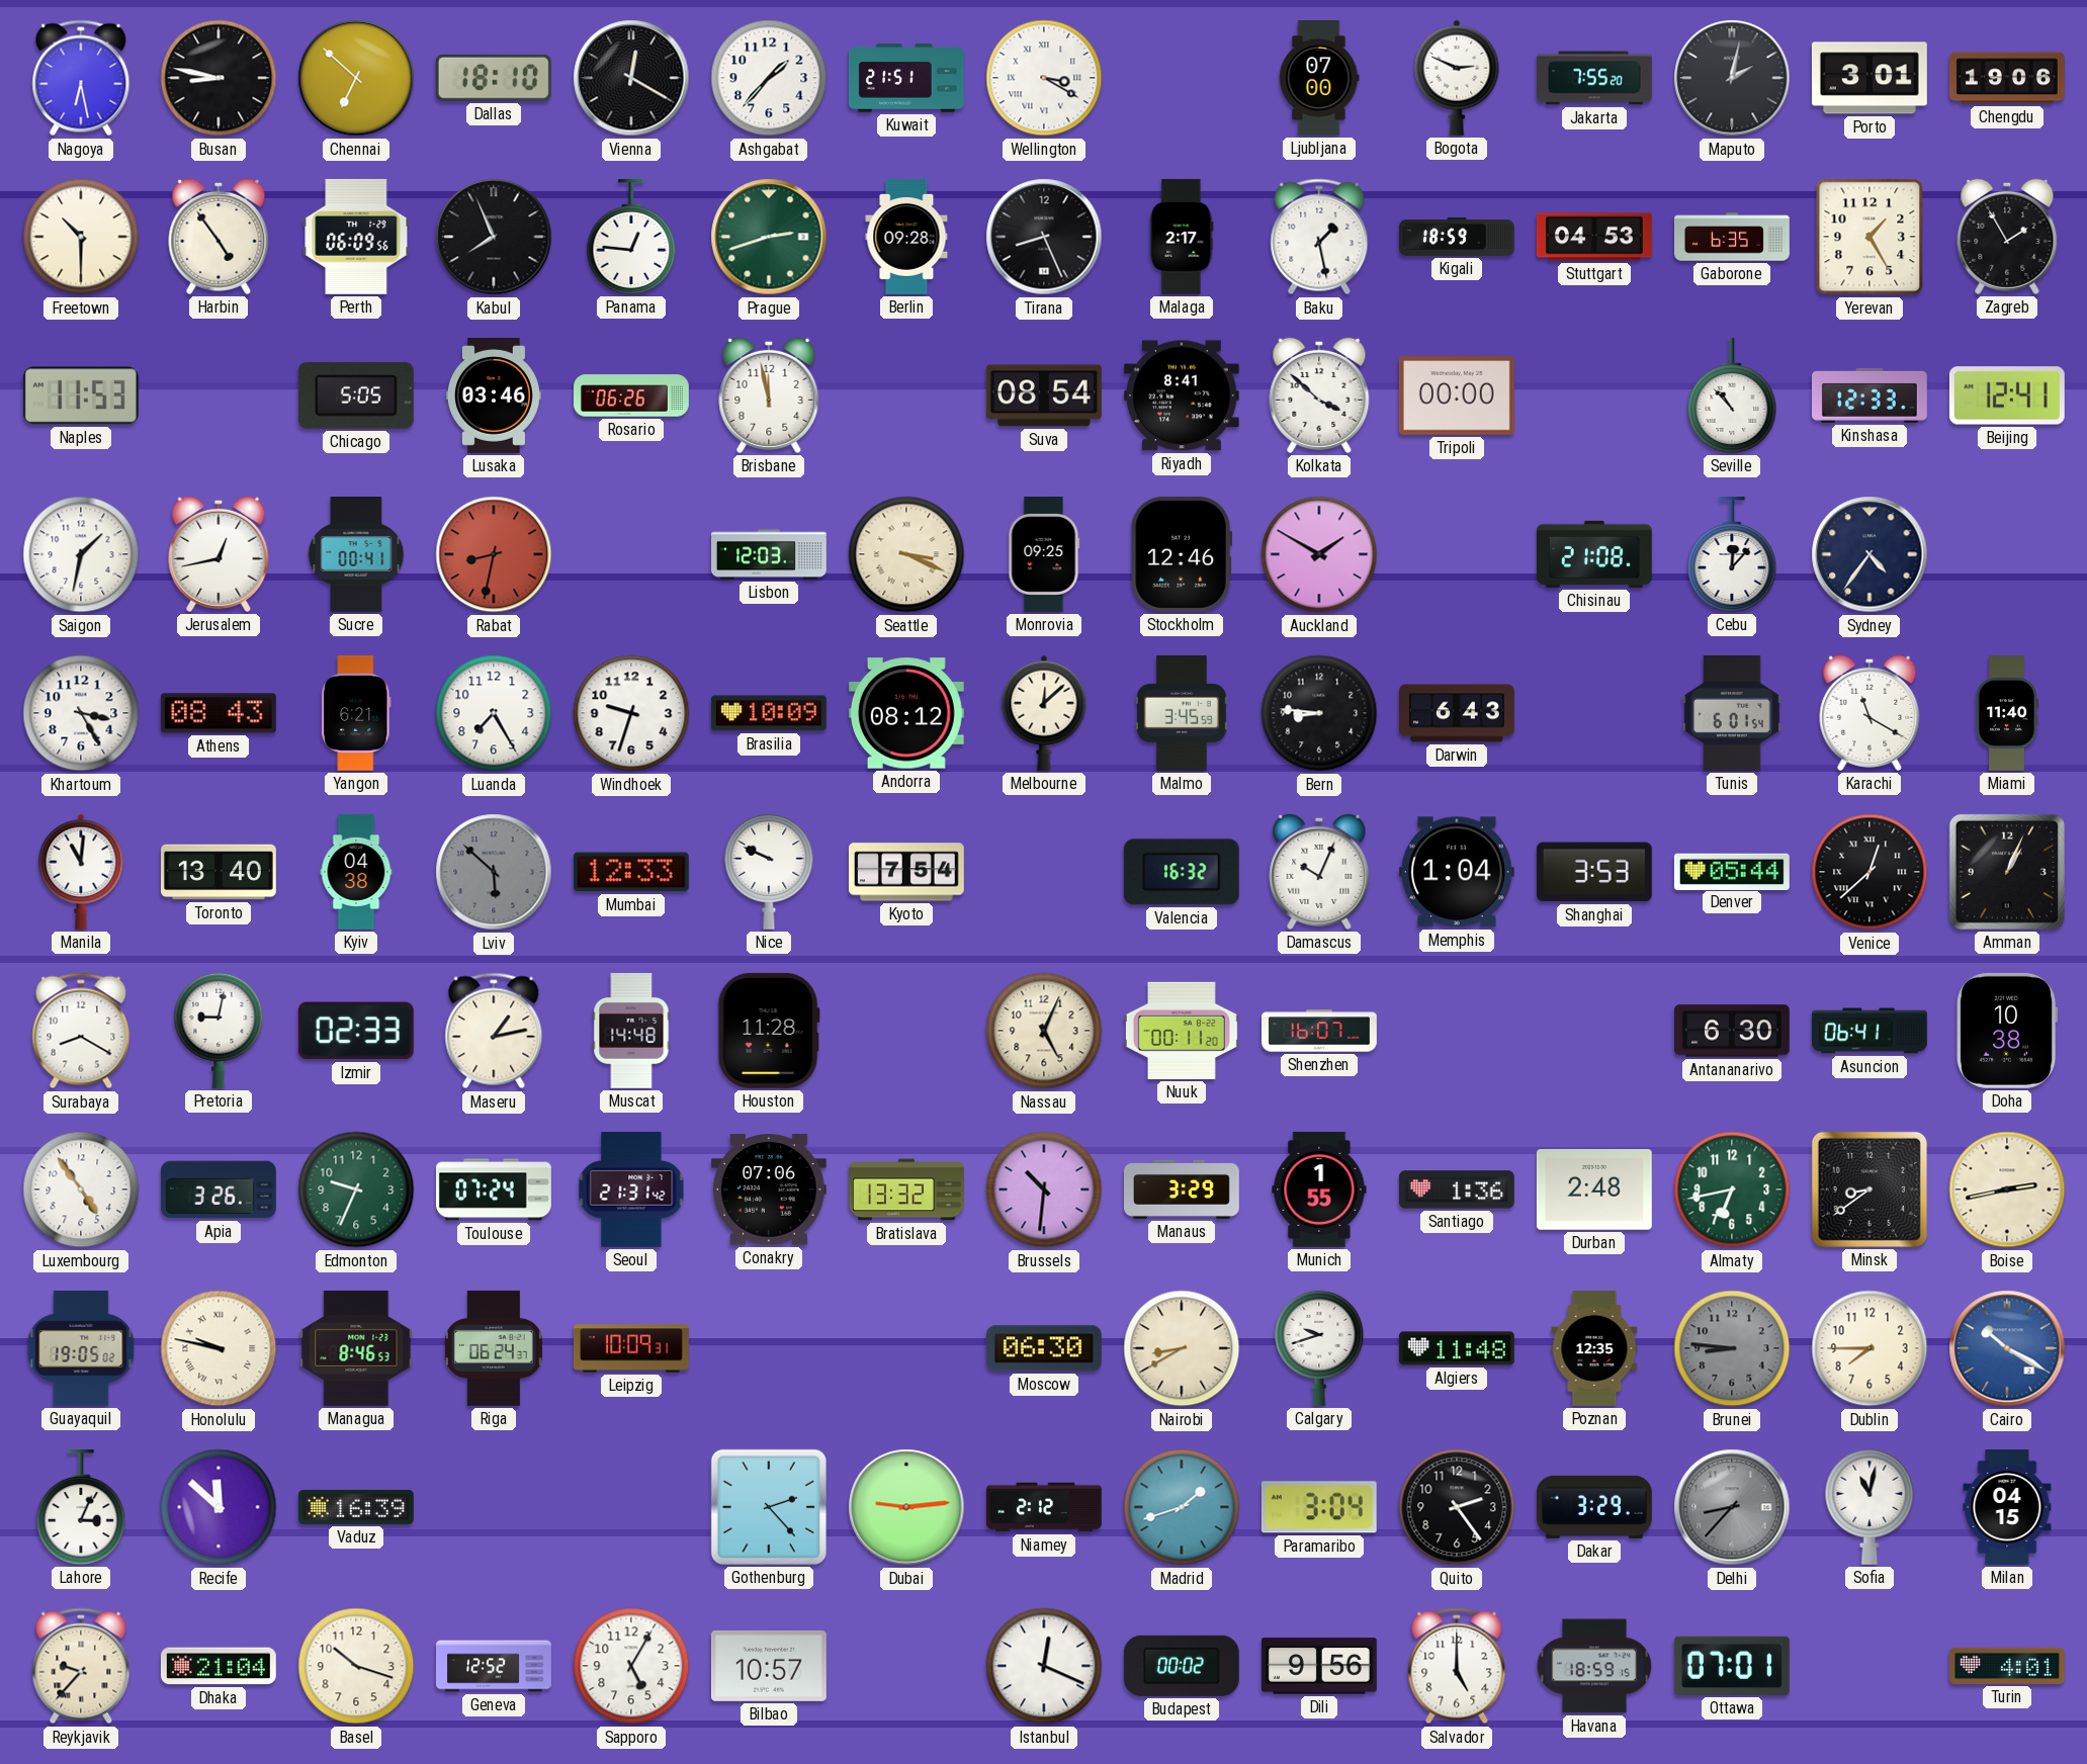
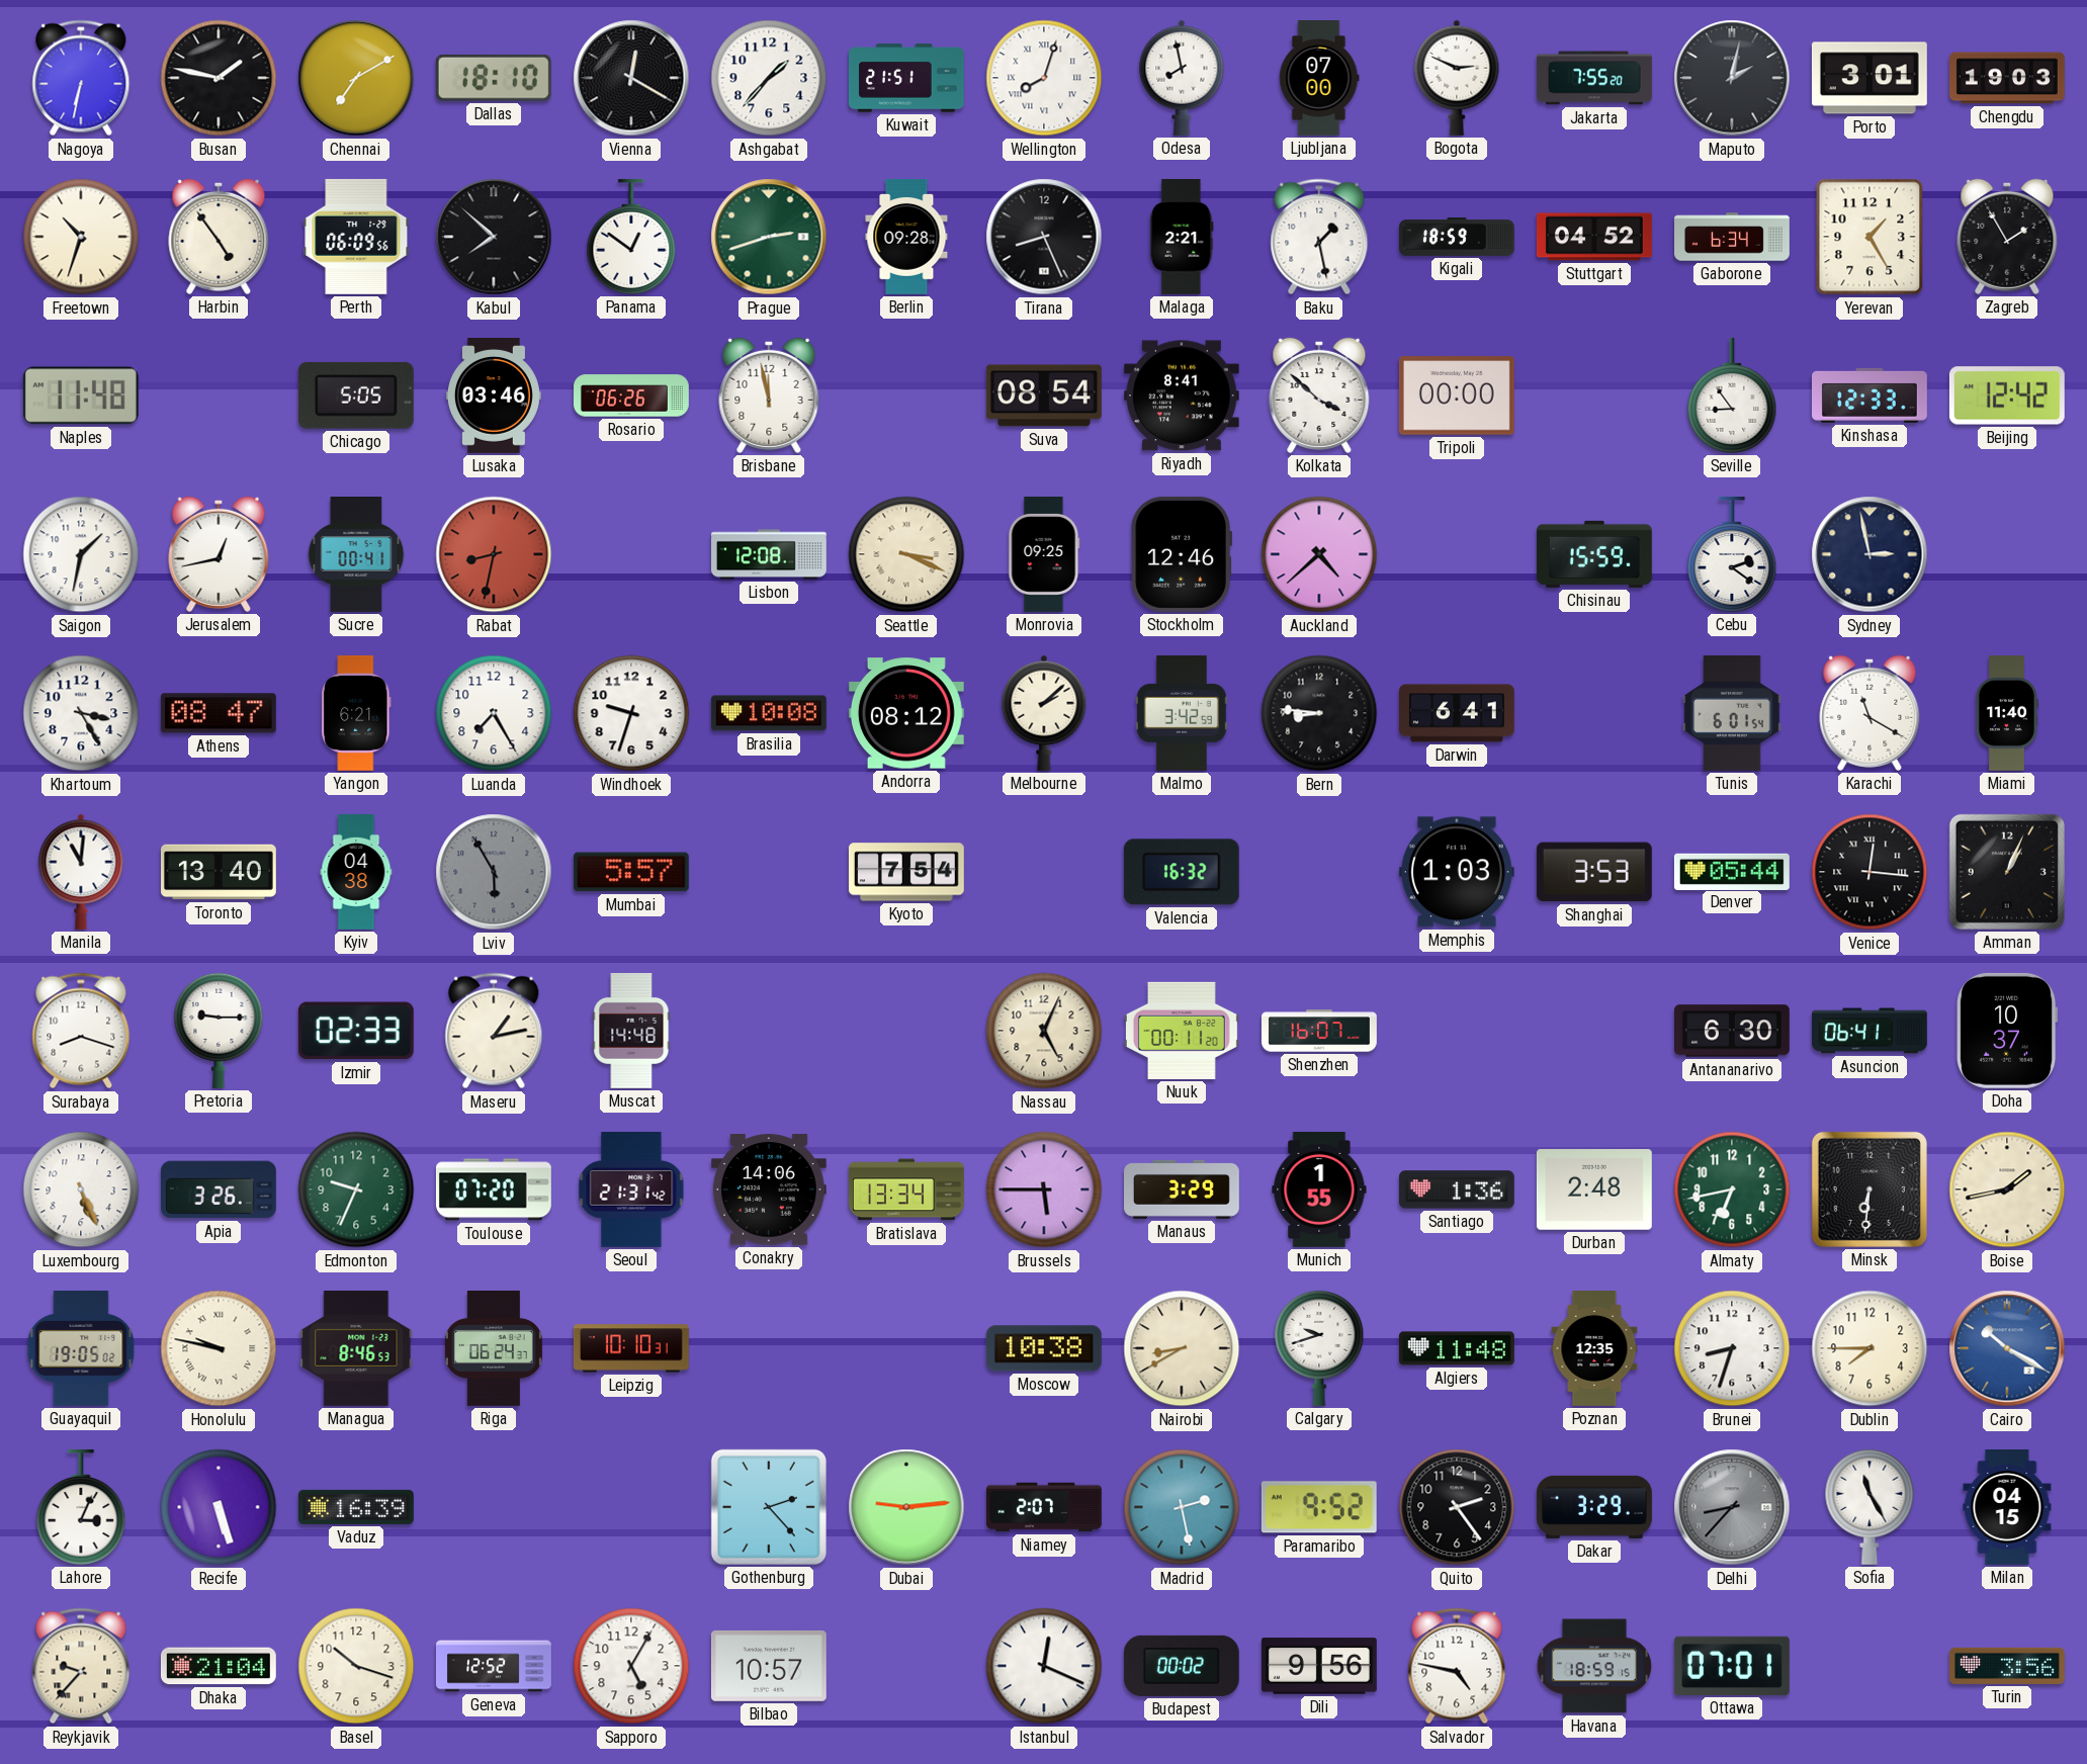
Nagoya: 6:28 -> 6:32 (81, 78)
Busan: 8:47 -> 1:47 (219, 78)
Chennai: 6:52 -> 7:10 (356, 78)
Wellington: 3:20 -> 8:03 (1044, 78)
Odesa: none -> 7:58 (1182, 78)
Chengdu: 19:06 -> 19:03 (2008, 78)
Freetown: 10:30 -> 10:33 (81, 237)
Kabul: 7:56 -> 7:52 (494, 237)
Panama: 12:46 -> 12:51 (631, 237)
Malaga: 2:17 -> 2:21 (1182, 237)
Stuttgart: 04:53 -> 04:52 (1594, 237)
Gaborone: 6:35 -> 6:34 (1733, 237)
Naples: 11:53 -> 11:48 (81, 395)
Seville: 10:53 -> 8:54 (1732, 395)
Beijing: 12:41 -> 12:42 (2007, 395)
Lisbon: 12:03 -> 12:08 (770, 554)
Auckland: 1:50 -> 4:38 (1319, 554)
Chisinau: 21:08 -> 15:59 (1594, 554)
Cebu: 12:07 -> 2:21 (1732, 554)
Sydney: 4:36 -> 2:58 (1869, 554)
Athens: 08:43 -> 08:47 (219, 713)
Brasilia: 10:09 -> 10:08 (769, 713)
Melbourne: 12:08 -> 2:08 (1044, 713)
Malmo: 3:45 -> 3:42 (1182, 713)
Darwin: 6:43 -> 6:41 (1458, 713)
Lviv: 5:52 -> 5:55 (494, 872)
Mumbai: 12:33 -> 5:57 (631, 872)
Nice: 9:49 -> none (769, 872)
Damascus: 10:04 -> none (1319, 872)
Memphis: 1:04 -> 1:03 (1457, 872)
Venice: 12:38 -> 12:16 (1869, 872)
Surabaya: 8:20 -> 8:18 (81, 1031)
Pretoria: 9:02 -> 9:15 (219, 1031)
Houston: 11:28 -> none (769, 1031)
Doha: 10:38 -> 10:37 (2007, 1031)
Luxembourg: 4:54 -> 5:26 (81, 1189)
Toulouse: 07:24 -> 07:20 (494, 1189)
Conakry: 07:06 -> 14:06 (769, 1189)
Bratislava: 13:32 -> 13:34 (907, 1189)
Brussels: 10:31 -> 5:45 (1044, 1189)
Minsk: 8:39 -> 6:31 (1869, 1189)
Boise: 2:43 -> 1:43 (2007, 1189)
Leipzig: 10:09 -> 10:10 (631, 1348)
Moscow: 06:30 -> 10:38 (1044, 1348)
Brunei: 8:46 -> 8:33 (1732, 1348)
Brunei dial: grey -> white (1732, 1348)
Recife: 11:52 -> 5:27 (219, 1507)
Niamey: 2:12 -> 2:07 (1045, 1507)
Madrid: 1:42 -> 2:28 (1182, 1507)
Paramaribo: 3:04 -> 9:52 (1319, 1507)
Sofia: 11:02 -> 11:25 (1869, 1507)
Salvador: 5:00 -> 4:47 (1457, 1666)
Turin: 4:01 -> 3:56 (2007, 1666)
